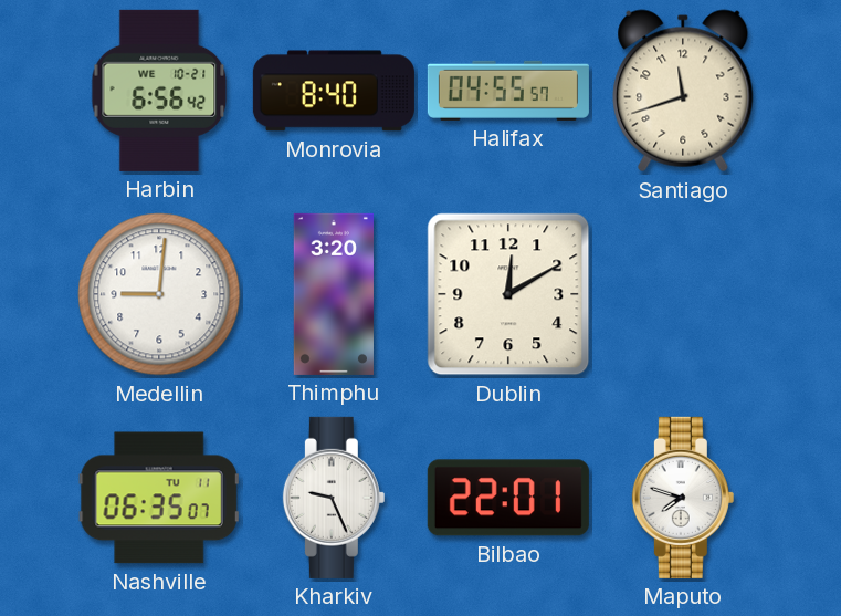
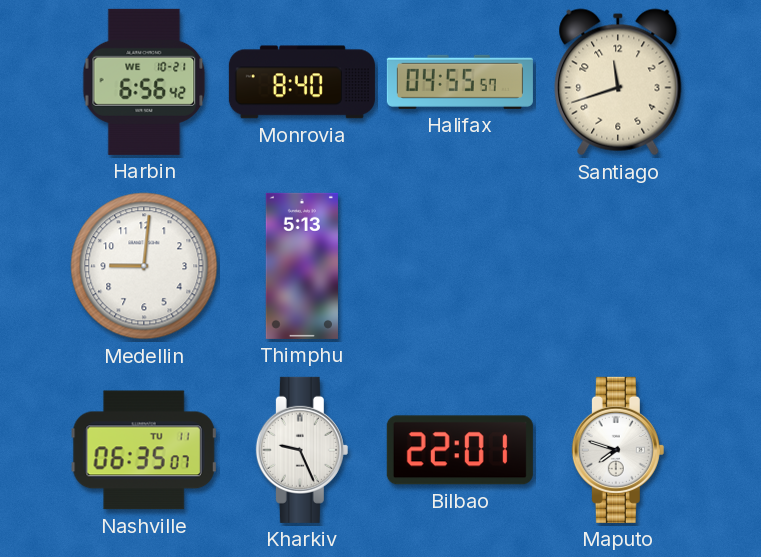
Thimphu: 3:20 -> 5:13 (302, 266)
Dublin: 12:10 -> none (508, 294)
